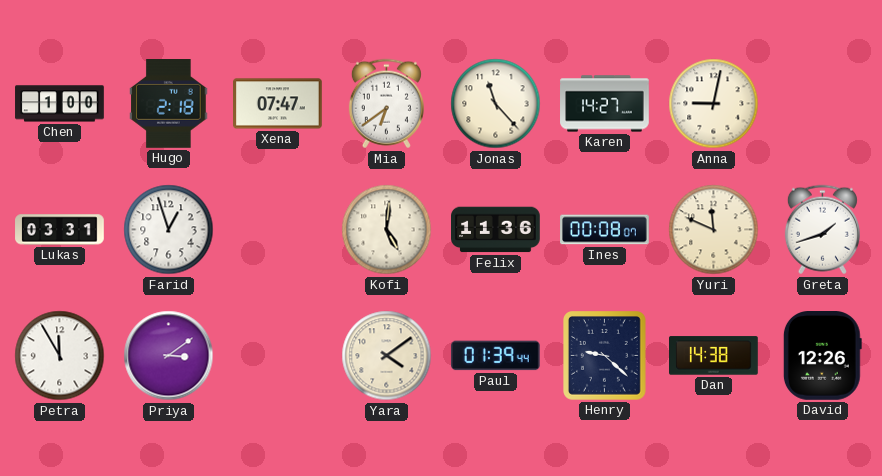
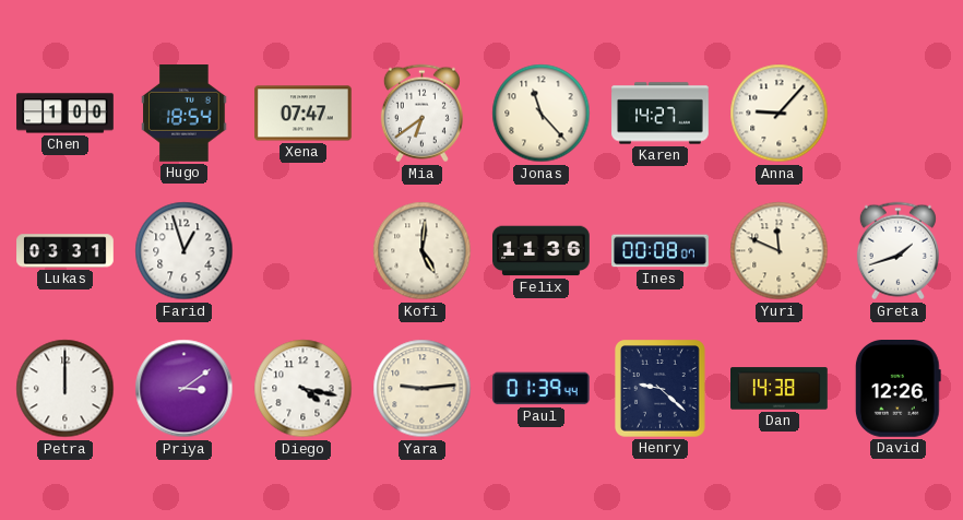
Hugo: 2:18 -> 18:54 (185, 114)
Anna: 9:02 -> 9:07 (780, 114)
Petra: 11:55 -> 12:00 (66, 389)
Diego: none -> 4:17 (304, 389)
Yara: 4:09 -> 9:14 (423, 389)
